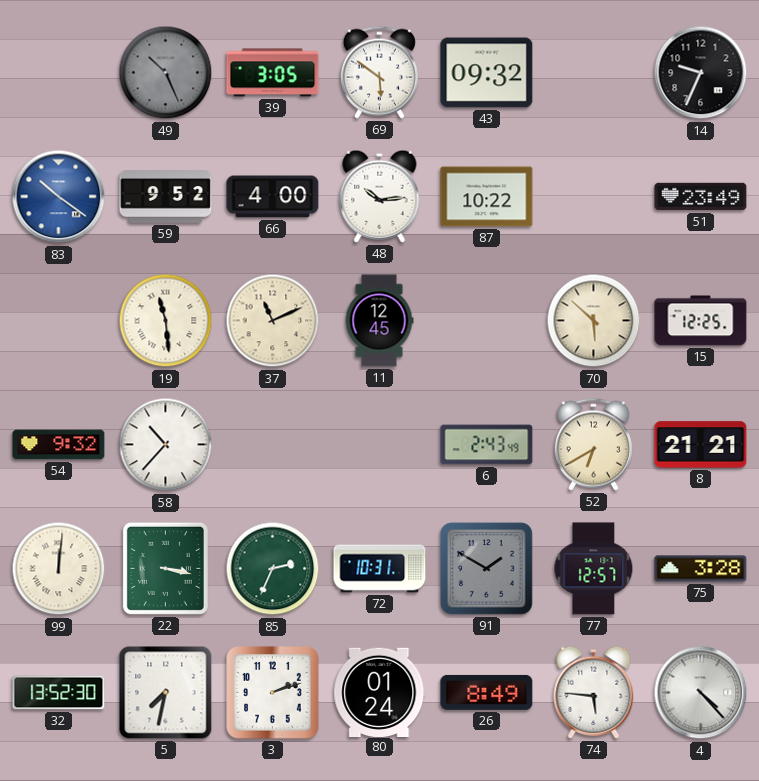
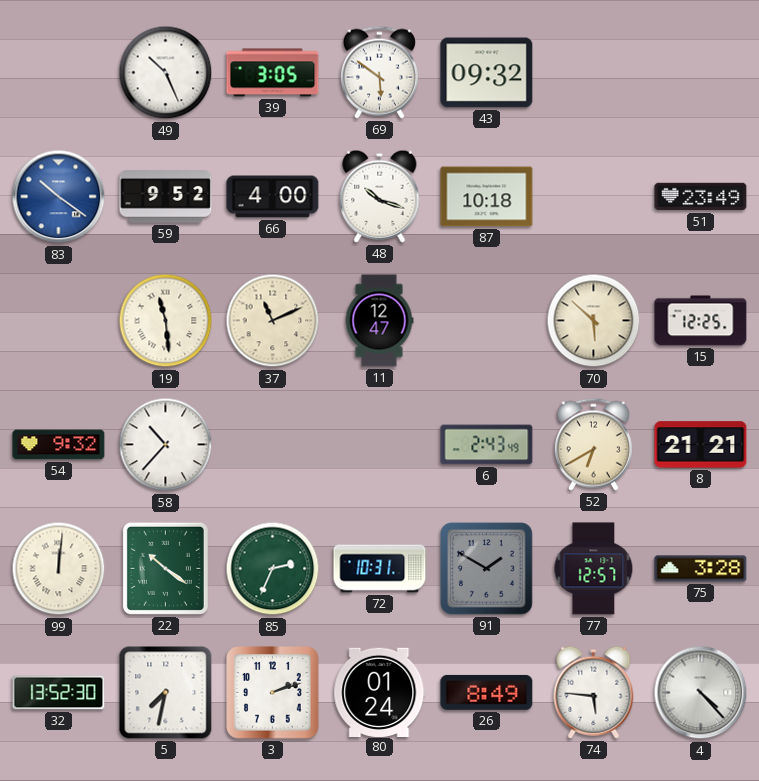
49 dial: grey -> white (166, 73)
14: 9:34 -> none (701, 73)
48: 10:14 -> 10:18 (380, 196)
87: 10:22 -> 10:18 (487, 197)
11: 12:45 -> 12:47 (379, 321)
22: 3:17 -> 10:21 (165, 568)
